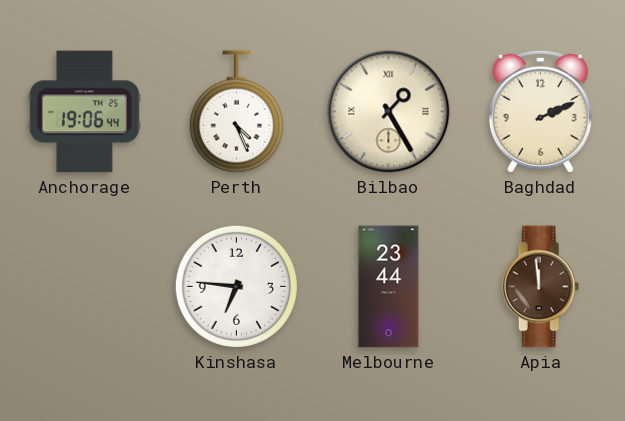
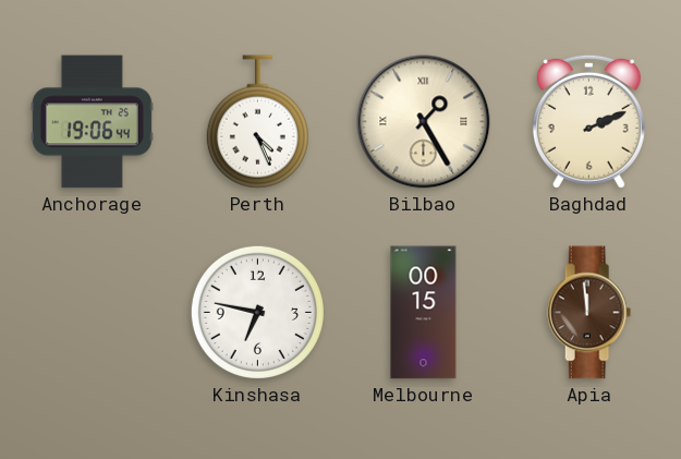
Kinshasa: 6:46 -> 6:47 (257, 312)
Melbourne: 23:44 -> 00:15 (424, 313)
